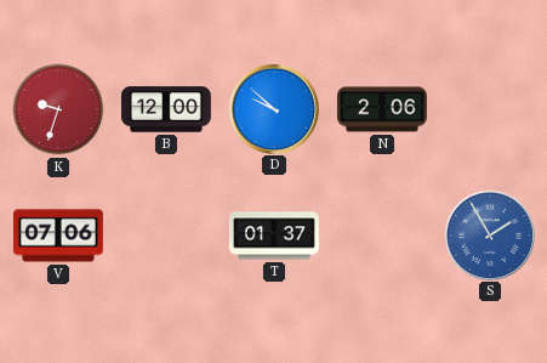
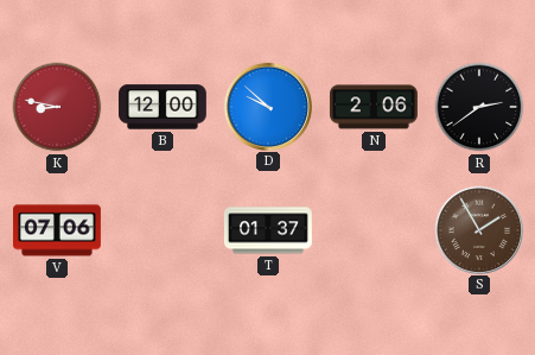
K: 9:33 -> 8:47 (57, 107)
R: none -> 2:39 (479, 107)
S dial: blue -> brown (478, 229)
